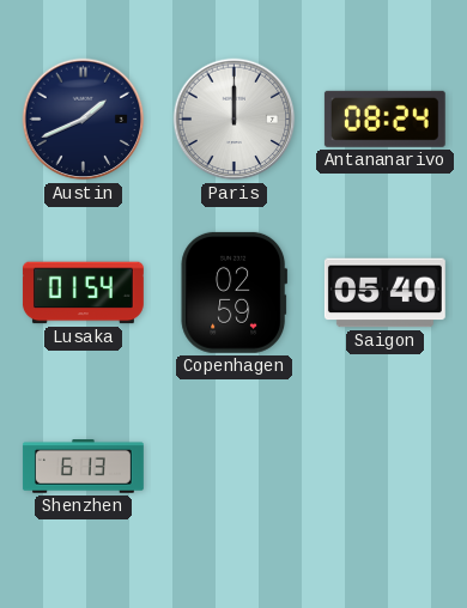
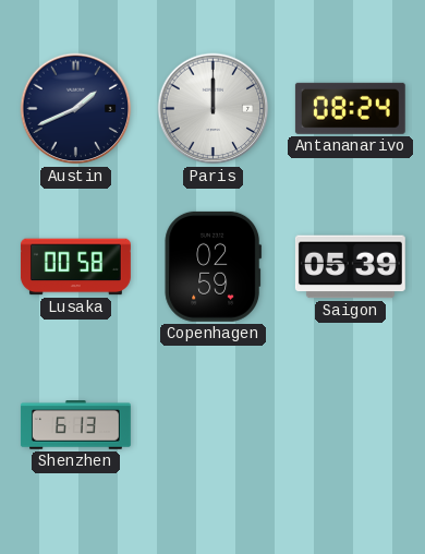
Lusaka: 01:54 -> 00:58 (75, 267)
Saigon: 05:40 -> 05:39 (350, 267)
